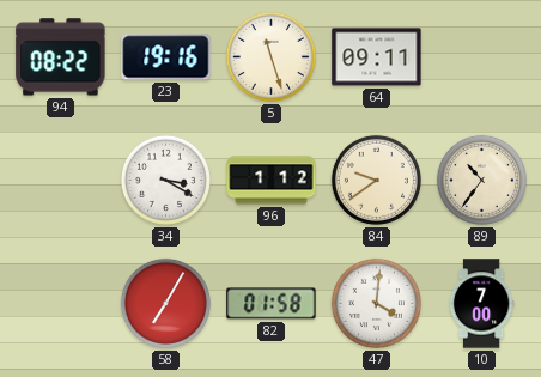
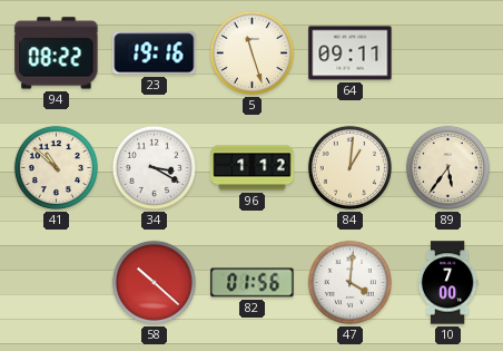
41: none -> 10:52 (56, 167)
84: 9:39 -> 1:01 (349, 167)
89: 10:36 -> 5:36 (447, 167)
58: 7:05 -> 10:22 (154, 282)
82: 01:58 -> 01:56 (253, 283)
